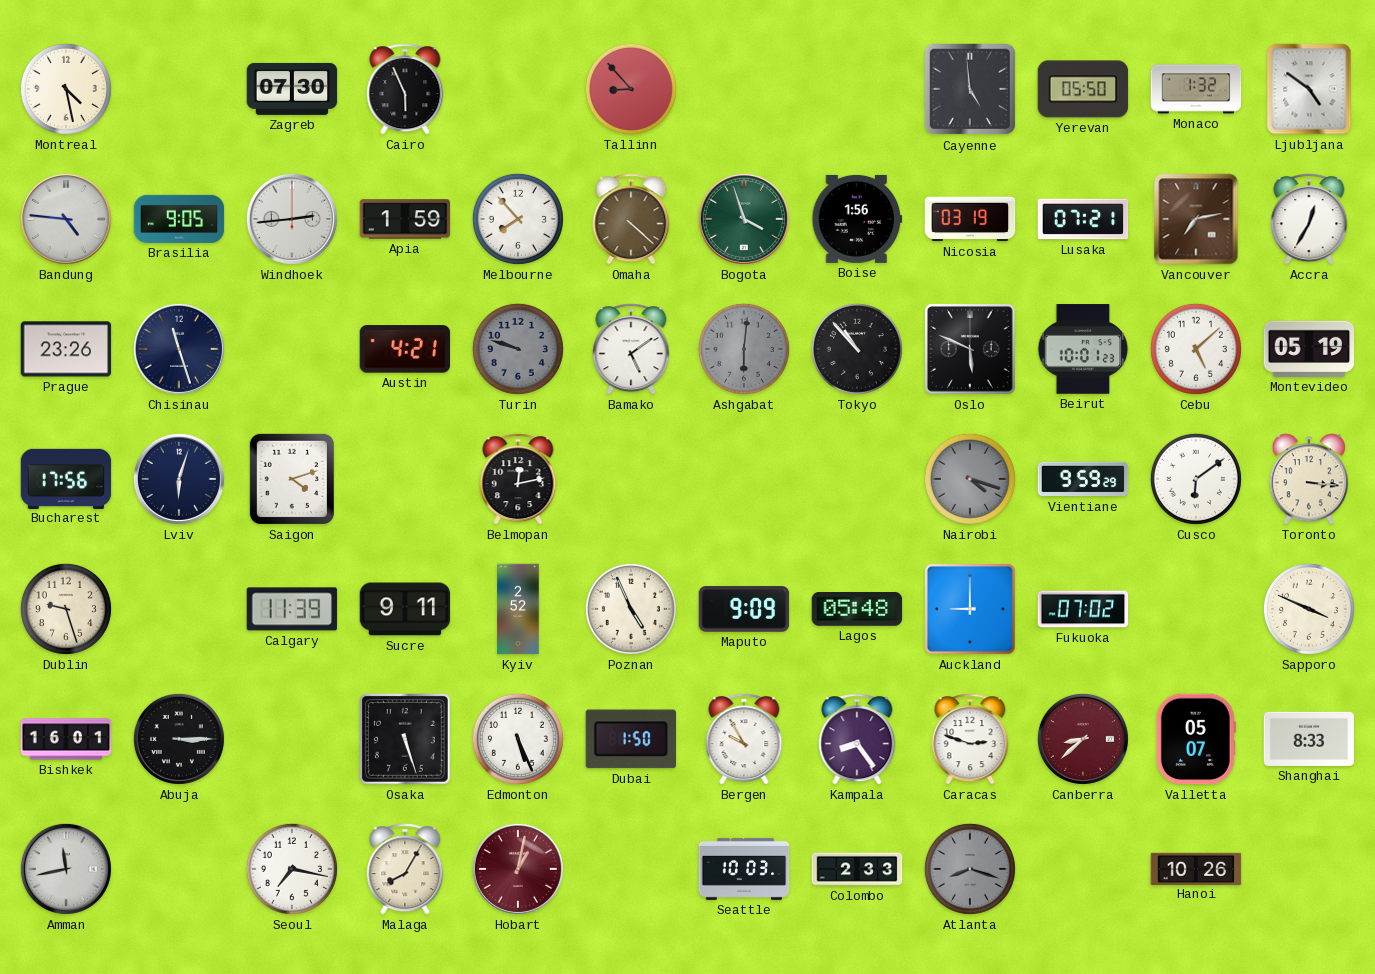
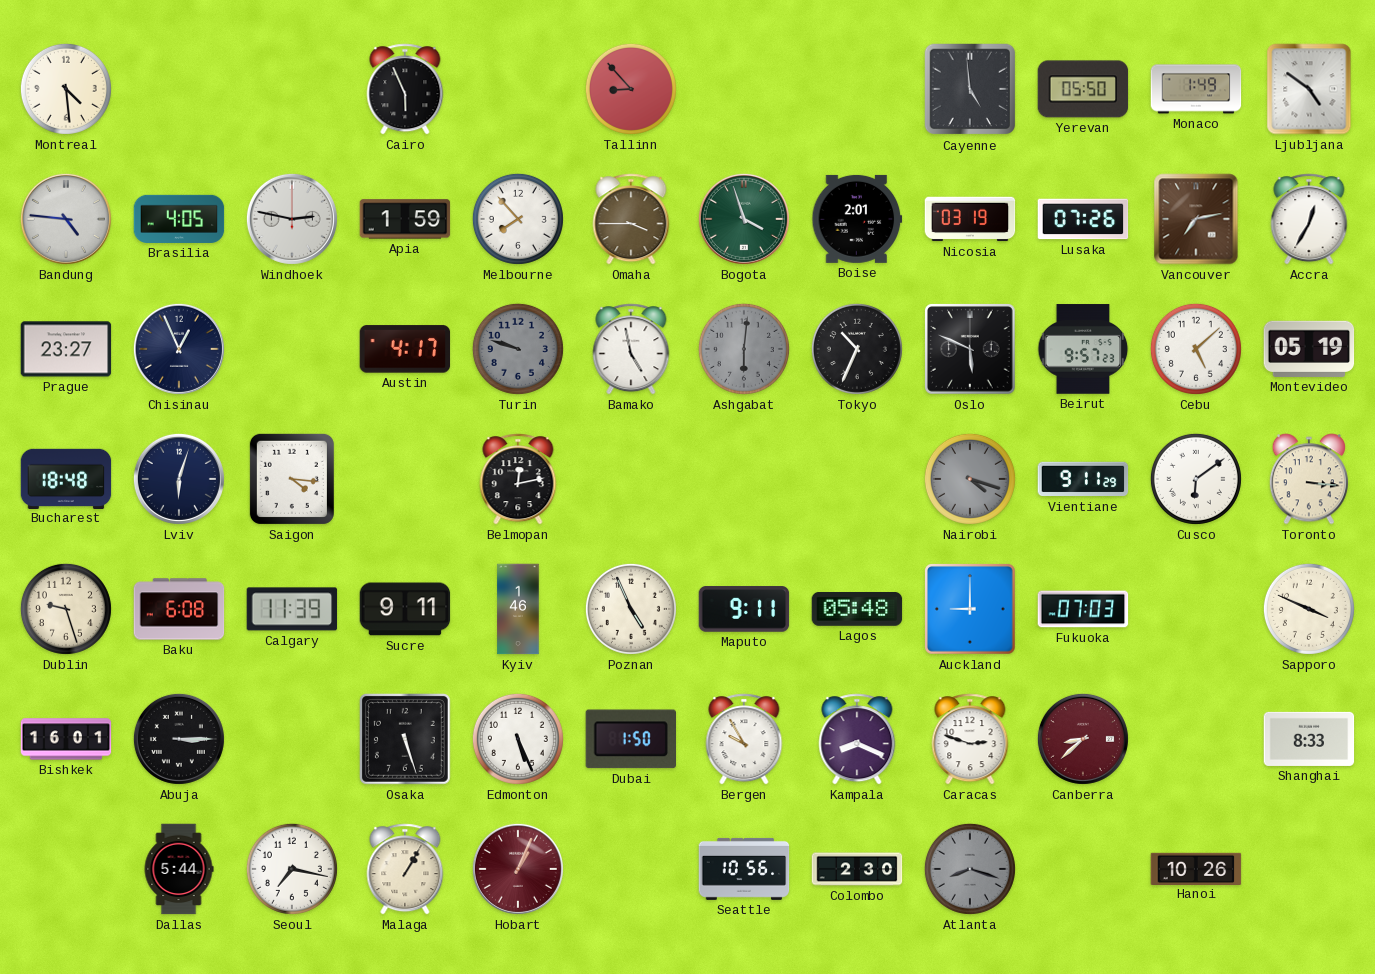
Montreal: 4:28 -> 4:29 (66, 89)
Zagreb: 07:30 -> none (292, 89)
Monaco: 1:32 -> 1:49 (1196, 89)
Brasilia: 9:05 -> 4:05 (179, 219)
Windhoek: 2:44 -> 2:47 (292, 219)
Omaha: 4:22 -> 3:45 (631, 219)
Boise: 1:56 -> 2:01 (857, 219)
Lusaka: 07:21 -> 07:26 (1083, 219)
Prague: 23:26 -> 23:27 (66, 349)
Chisinau: 11:27 -> 12:56 (179, 349)
Austin: 4:21 -> 4:17 (405, 349)
Bamako: 5:09 -> 4:58 (631, 349)
Tokyo: 10:53 -> 10:34 (857, 349)
Beirut: 10:01 -> 9:57 (1083, 349)
Bucharest: 17:56 -> 18:48 (66, 478)
Saigon: 4:12 -> 4:16 (292, 479)
Vientiane: 9:59 -> 9:11 (1083, 479)
Baku: none -> 6:08 (179, 609)
Kyiv: 2:52 -> 1:46 (518, 609)
Maputo: 9:09 -> 9:11 (744, 609)
Fukuoka: 07:02 -> 07:03 (1083, 609)
Kampala: 8:24 -> 8:19 (857, 739)
Valletta: 05:07 -> none (1196, 739)
Amman: 11:43 -> none (66, 869)
Dallas: none -> 5:44 (179, 869)
Malaga: 8:05 -> 1:05 (405, 869)
Hobart: 1:02 -> 1:04 (518, 869)
Seattle: 10:03 -> 10:56 (744, 869)
Colombo: 2:33 -> 2:30 (857, 869)
